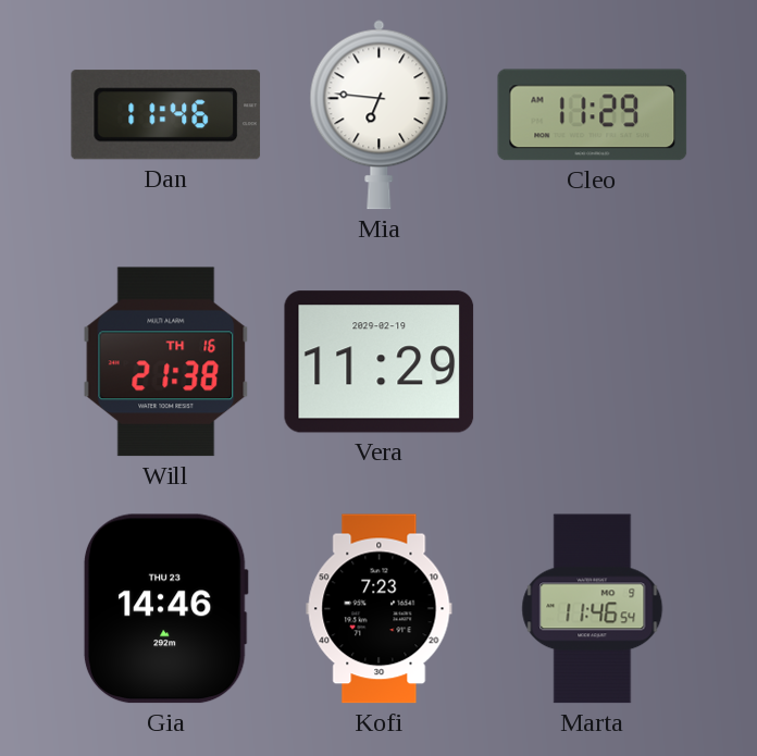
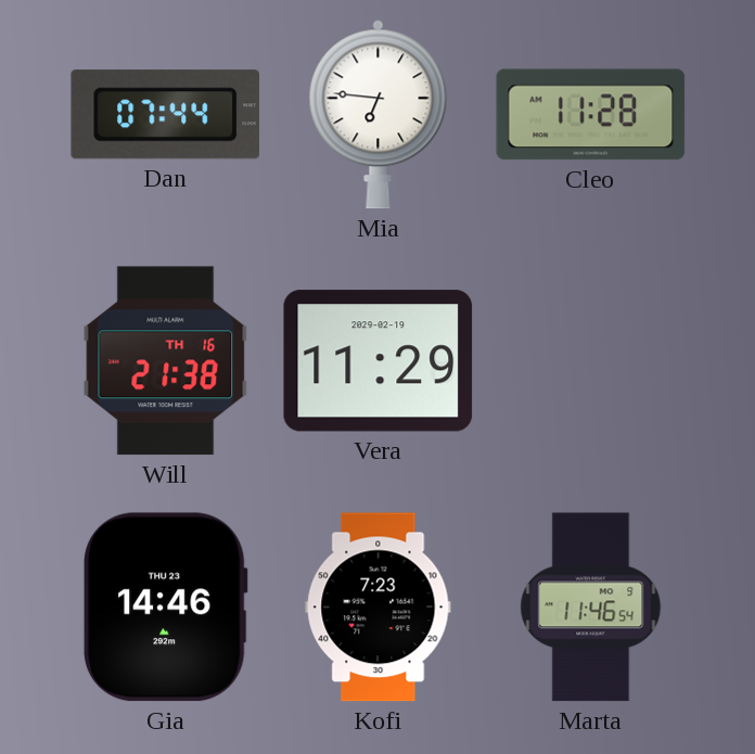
Dan: 11:46 -> 07:44 (166, 115)
Cleo: 11:29 -> 11:28 (591, 115)
